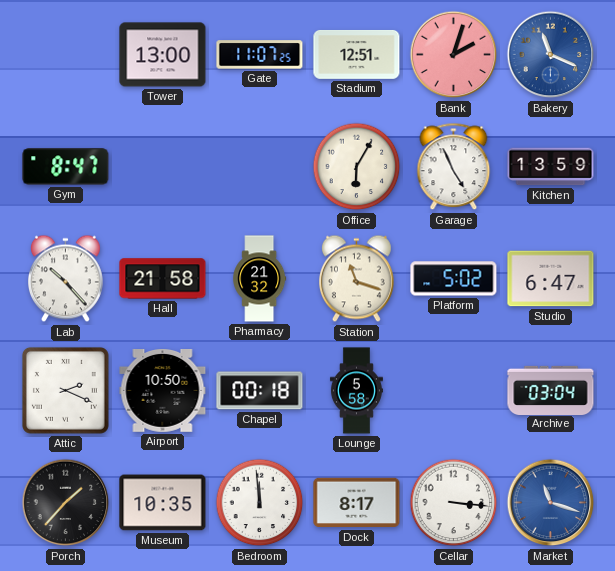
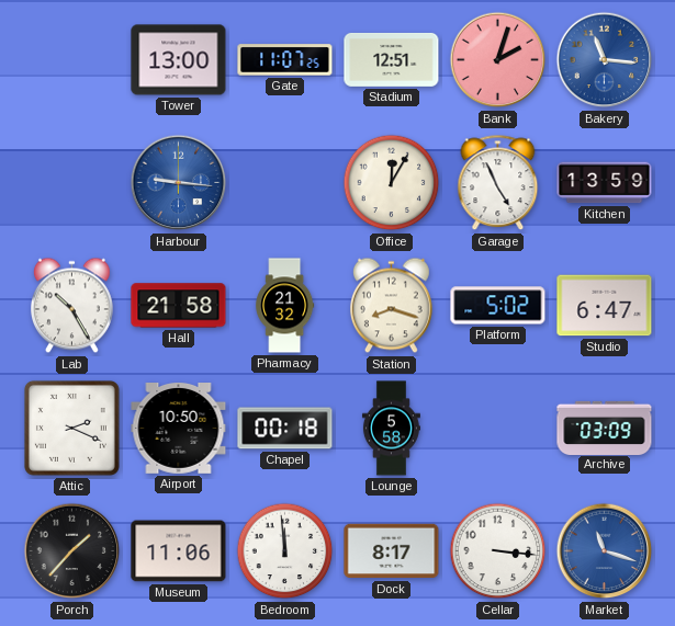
Bakery: 11:19 -> 11:16 (605, 60)
Gym: 8:47 -> none (66, 167)
Harbour: none -> 9:16 (179, 183)
Office: 6:05 -> 12:05 (392, 183)
Lab: 10:23 -> 10:25 (72, 306)
Station: 11:18 -> 8:18 (392, 306)
Archive: 03:04 -> 03:09 (605, 428)
Museum: 10:35 -> 11:06 (179, 551)
